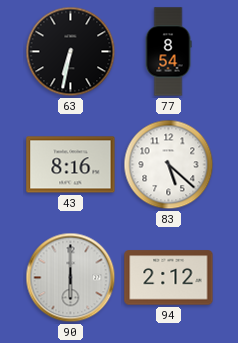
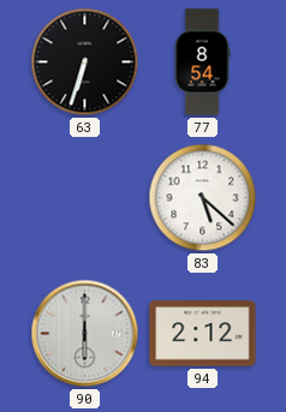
63: 6:32 -> 6:33 (85, 62)
43: 8:16 -> none (71, 165)
